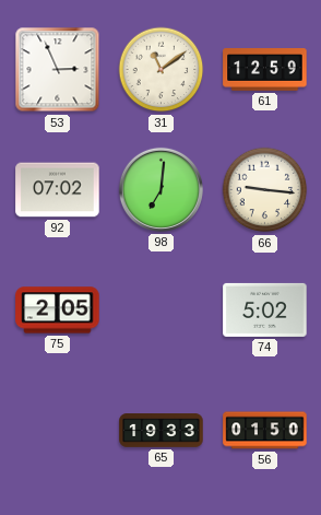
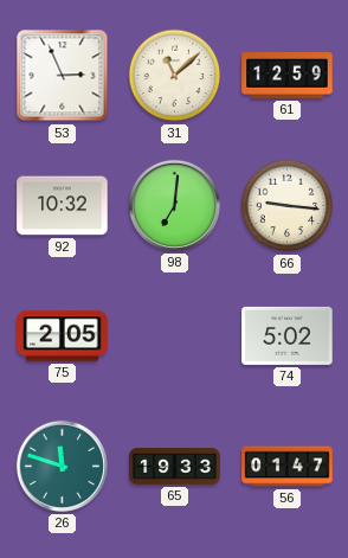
31: 11:09 -> 11:08 (175, 76)
92: 07:02 -> 10:32 (63, 206)
26: none -> 11:48 (62, 466)
56: 01:50 -> 01:47 (288, 467)
